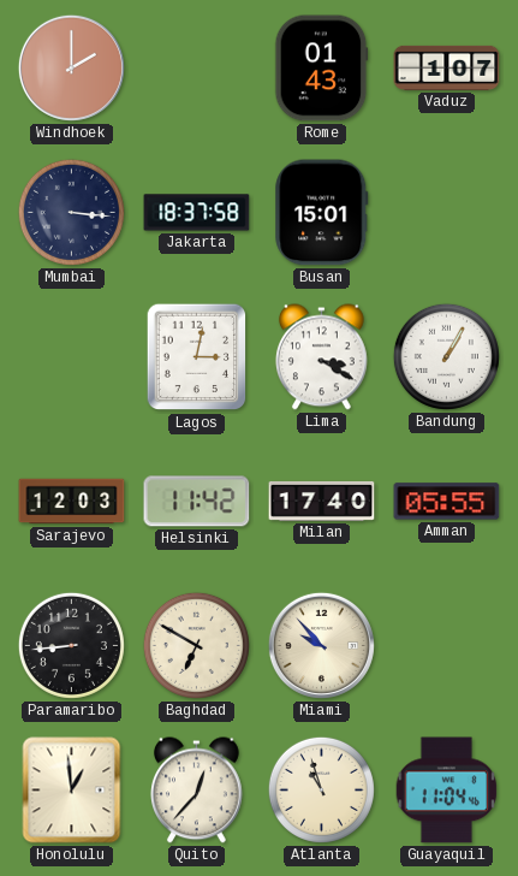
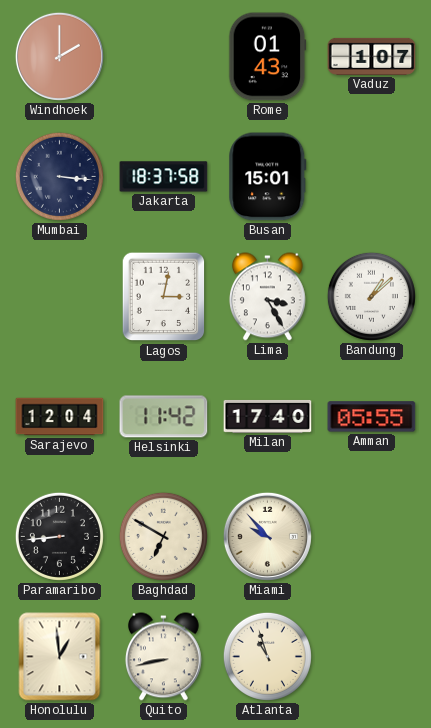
Lima: 3:20 -> 3:25 (267, 297)
Bandung: 1:05 -> 1:08 (371, 296)
Sarajevo: 12:03 -> 12:04 (60, 417)
Quito: 12:37 -> 8:43 (163, 657)
Guayaquil: 11:04 -> none (447, 791)
